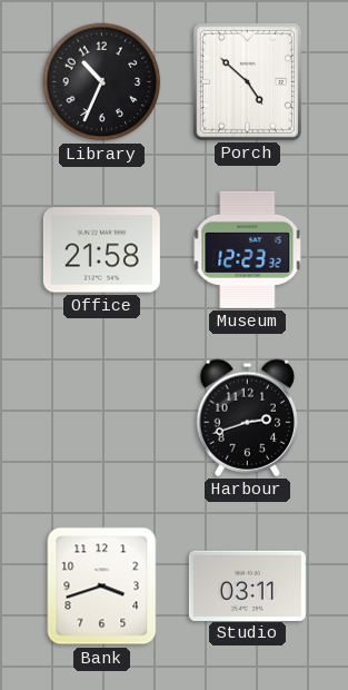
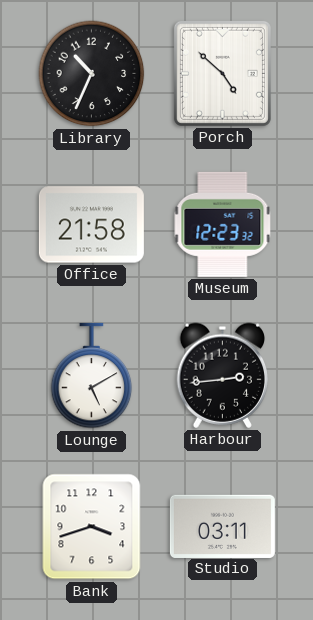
Lounge: none -> 5:10 (92, 376)
Harbour: 2:42 -> 2:44 (222, 375)
